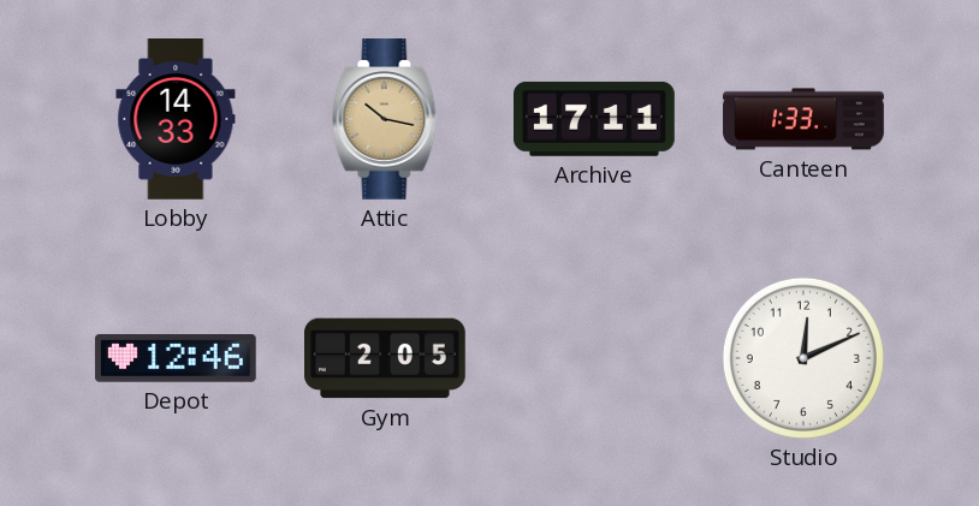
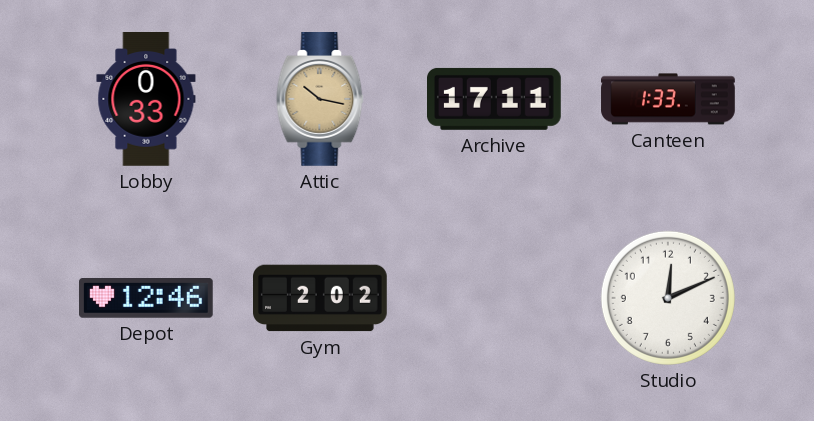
Lobby: 14:33 -> 0:33 (146, 99)
Gym: 2:05 -> 2:02 (321, 298)
